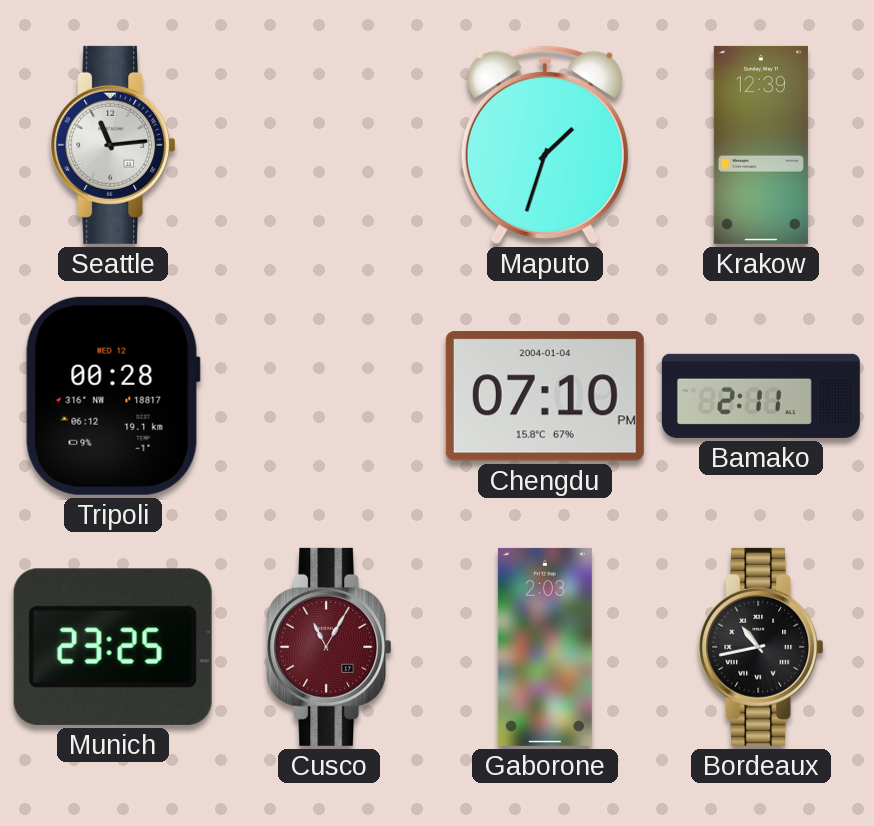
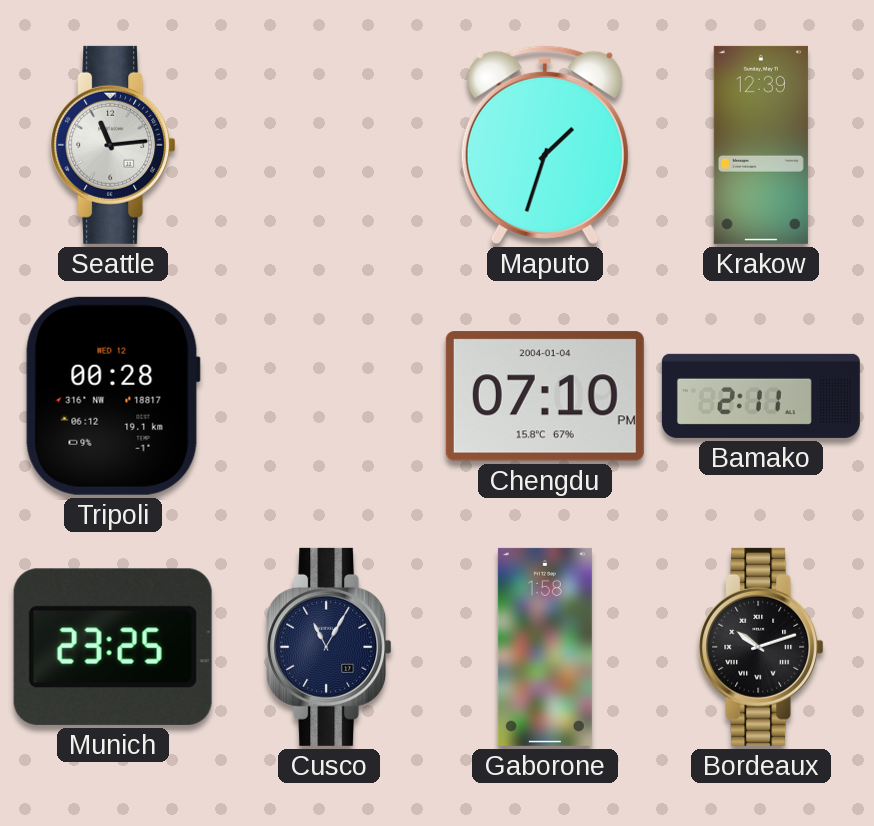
Cusco dial: burgundy -> navy (329, 647)
Gaborone: 2:03 -> 1:58 (545, 647)
Bordeaux: 10:43 -> 10:12 (761, 647)
